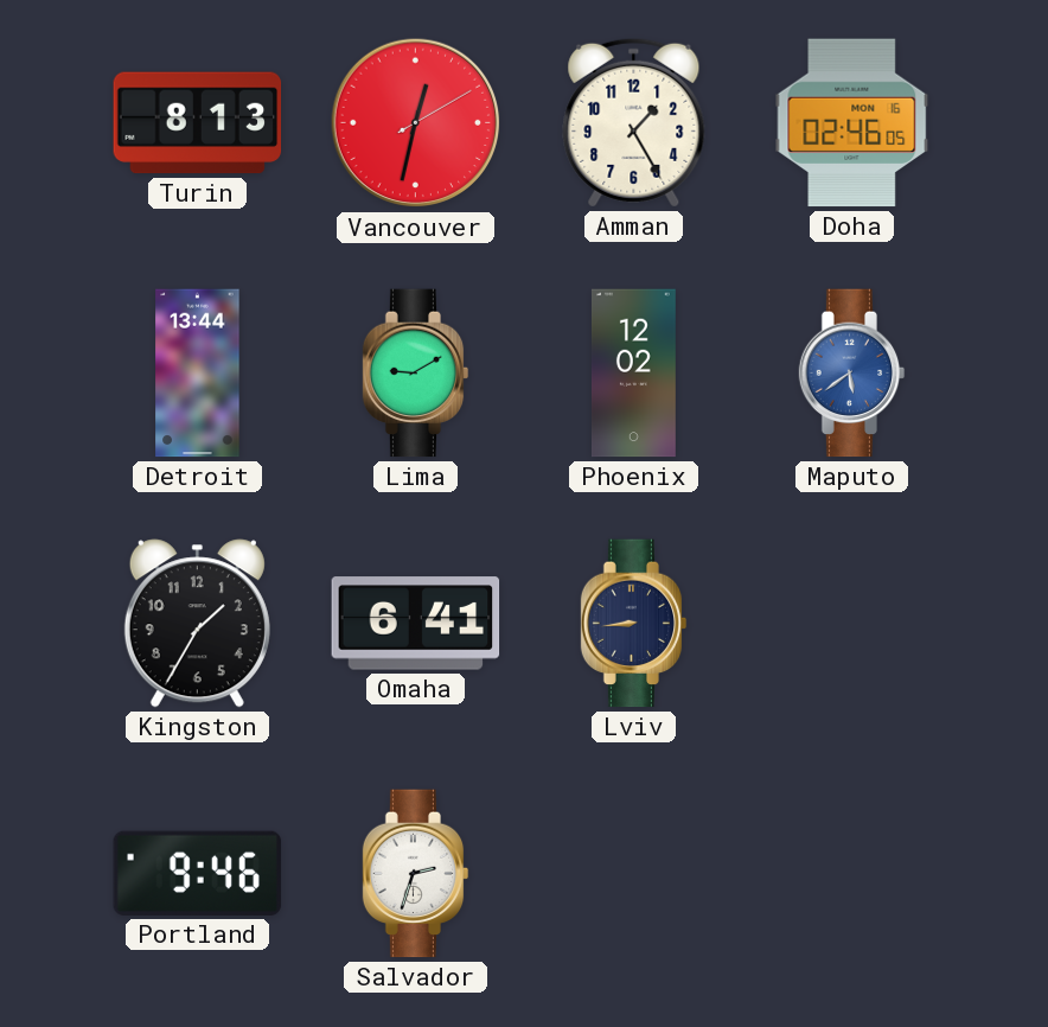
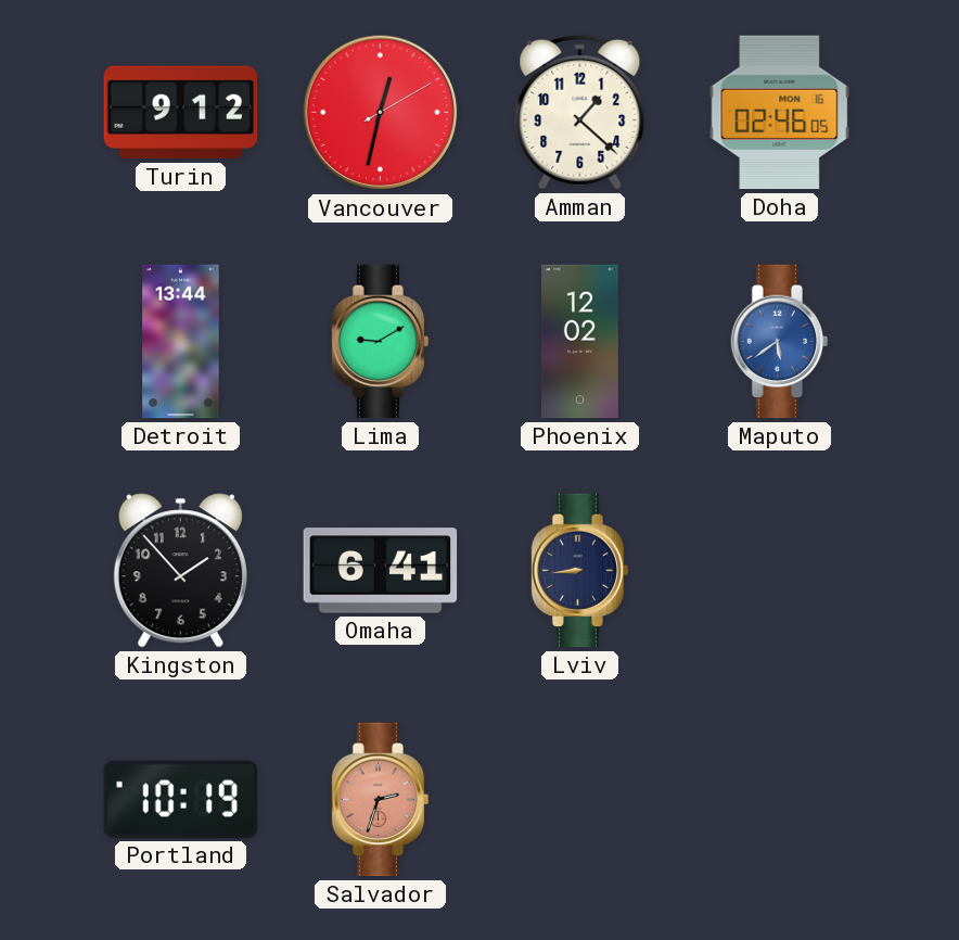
Turin: 8:13 -> 9:12 (181, 113)
Amman: 1:25 -> 1:22 (580, 112)
Kingston: 1:35 -> 1:53 (180, 571)
Portland: 9:46 -> 10:19 (181, 799)
Salvador dial: white -> salmon (381, 800)
